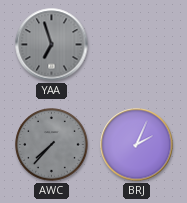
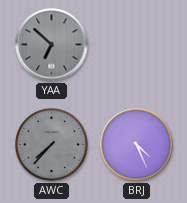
YAA: 6:57 -> 6:52 (52, 45)
BRJ: 2:04 -> 4:26 (137, 145)
